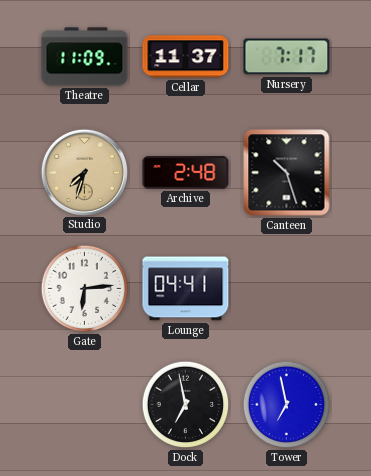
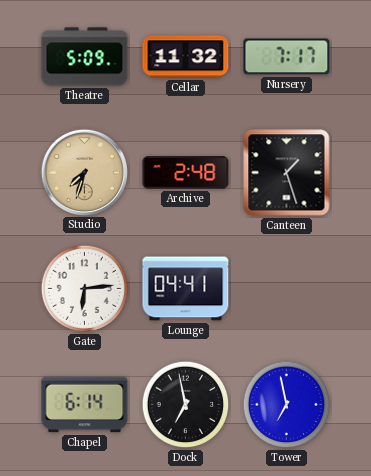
Theatre: 11:09 -> 5:09 (85, 57)
Cellar: 11:37 -> 11:32 (186, 57)
Canteen: 10:27 -> 1:27 (287, 173)
Chapel: none -> 6:14 (85, 405)
